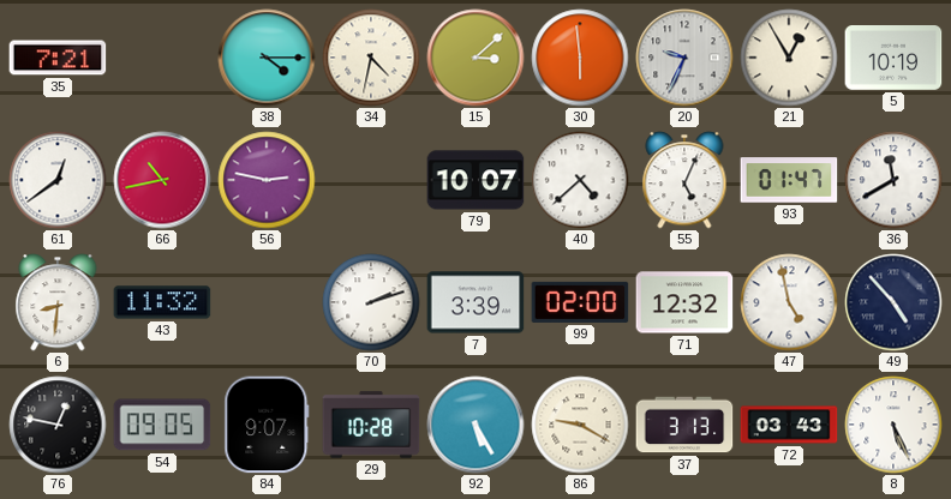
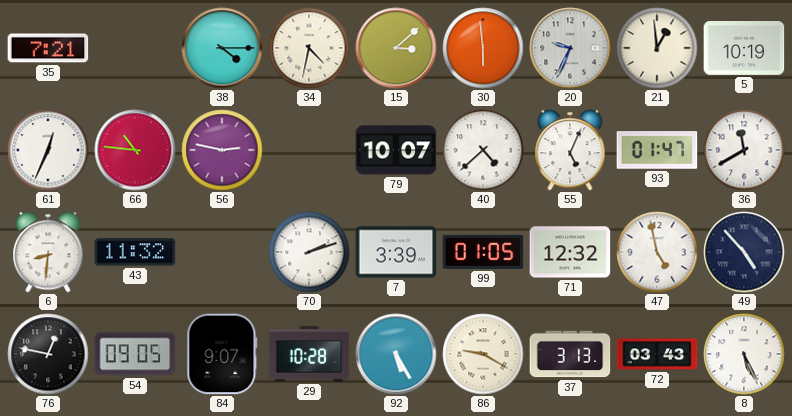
21: 12:55 -> 12:59 (657, 48)
61: 12:39 -> 12:34 (48, 150)
66: 10:43 -> 10:46 (135, 150)
99: 02:00 -> 01:05 (483, 252)
